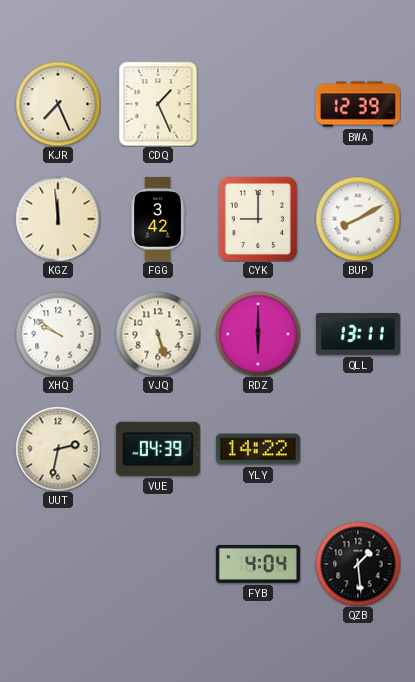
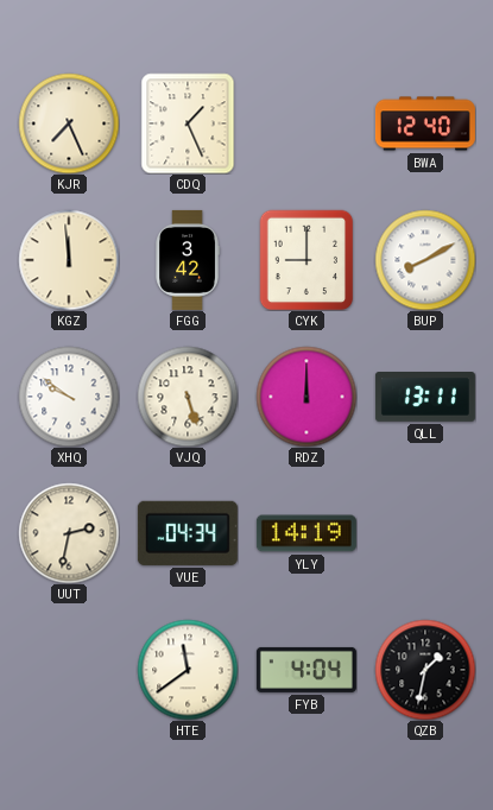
BWA: 12:39 -> 12:40 (425, 124)
RDZ: 6:00 -> 12:00 (306, 397)
VUE: 04:39 -> 04:34 (188, 533)
YLY: 14:22 -> 14:19 (306, 533)
HTE: none -> 11:39 (188, 670)
QZB: 1:29 -> 1:32 (425, 670)
